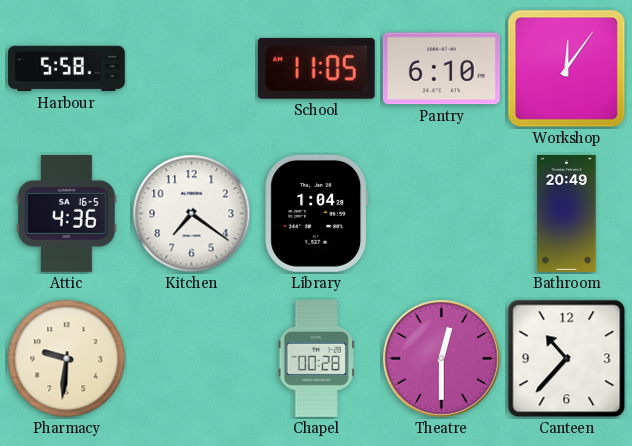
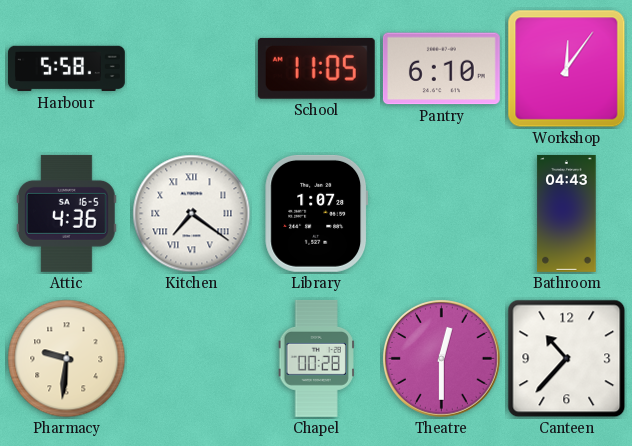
Kitchen numerals: Arabic -> Roman (192, 214)
Library: 1:04 -> 1:07 (317, 213)
Bathroom: 20:49 -> 04:43 (567, 213)
